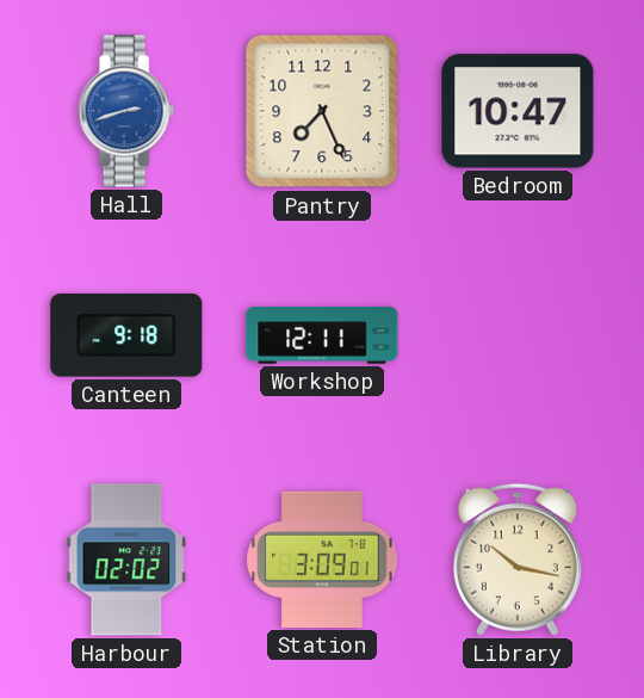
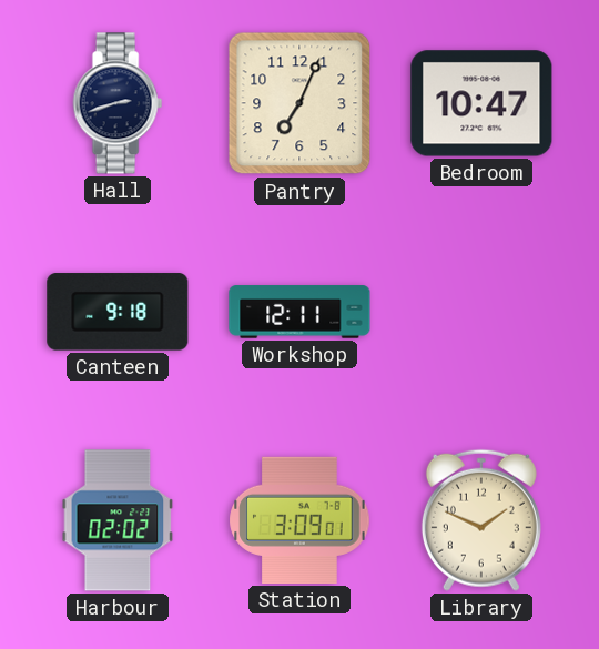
Hall dial: blue -> navy (118, 103)
Pantry: 7:26 -> 7:04 (299, 103)
Library: 10:17 -> 1:49 (481, 520)
